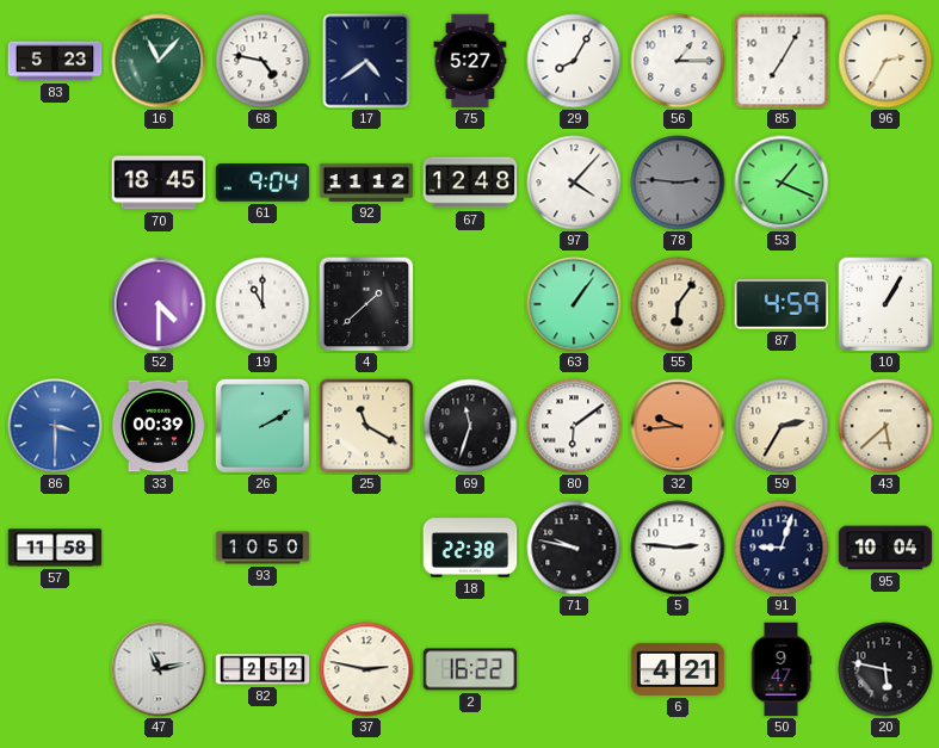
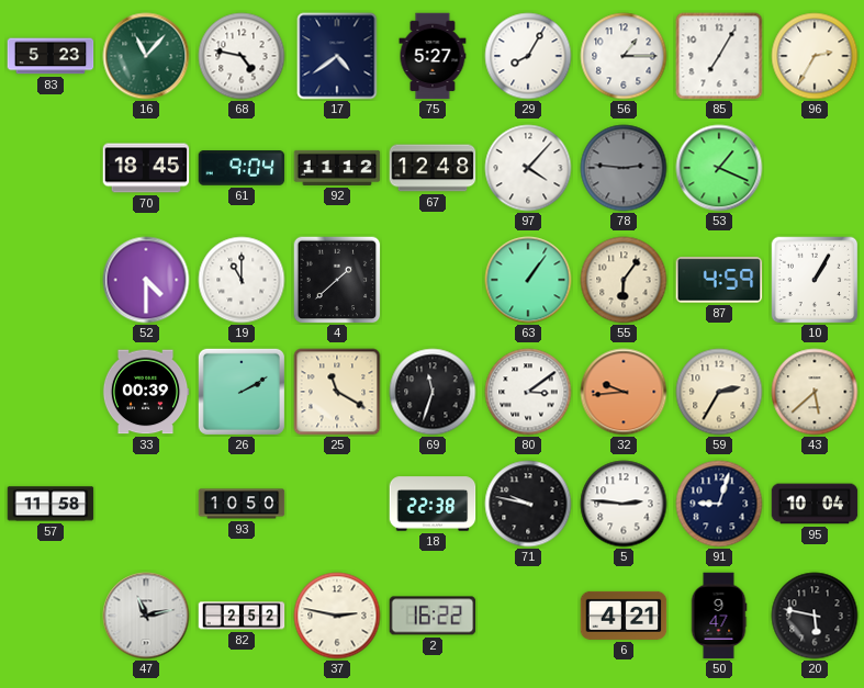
86: 3:30 -> none (55, 426)
80: 6:09 -> 3:09 (528, 392)
